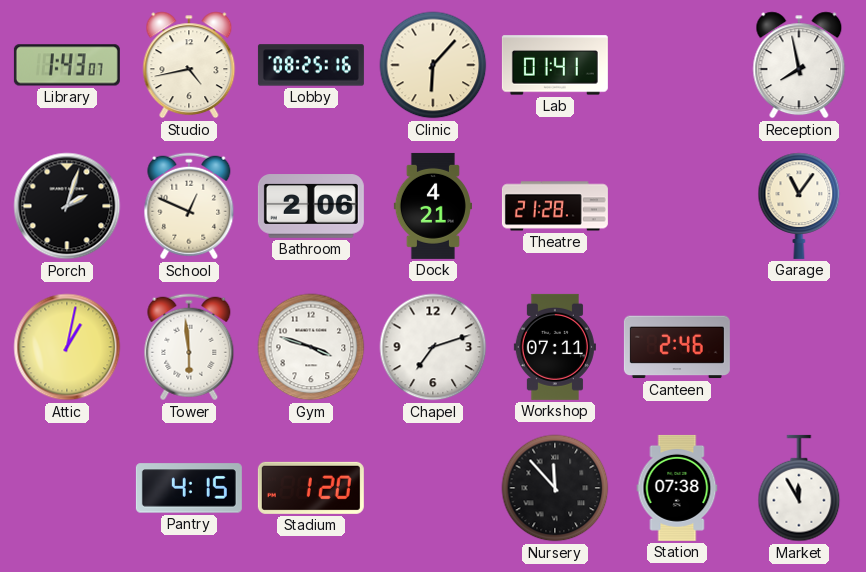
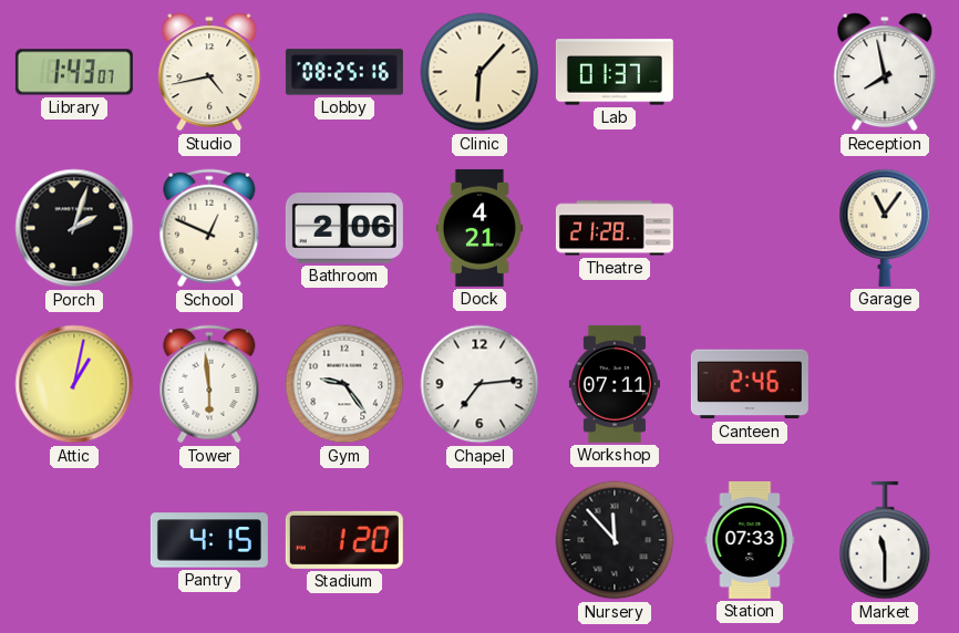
Lab: 01:41 -> 01:37 (615, 72)
Gym: 3:48 -> 9:24 (344, 384)
Chapel: 7:12 -> 7:14 (479, 384)
Station: 07:38 -> 07:33 (750, 540)
Market: 11:55 -> 11:30 (885, 540)
